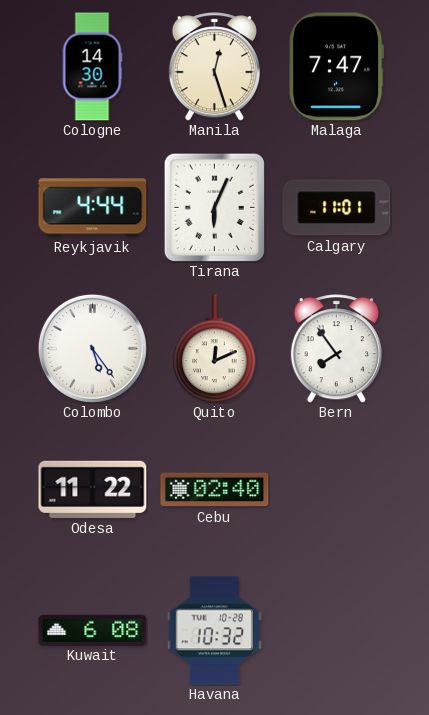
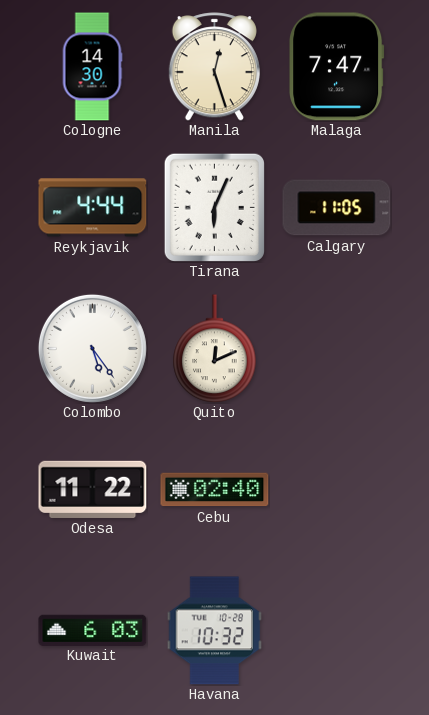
Calgary: 11:01 -> 11:05 (337, 208)
Bern: 7:54 -> none (336, 349)
Kuwait: 6:08 -> 6:03 (93, 630)
